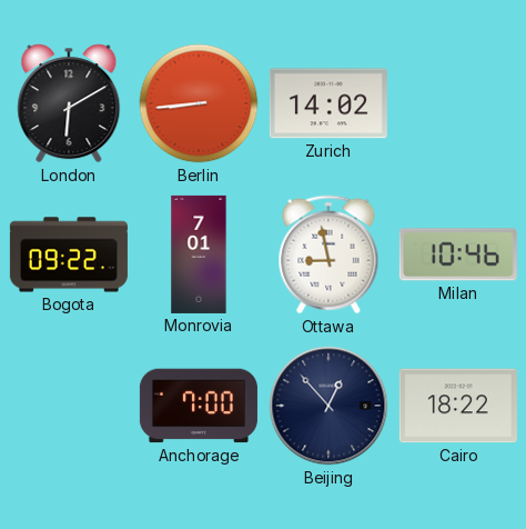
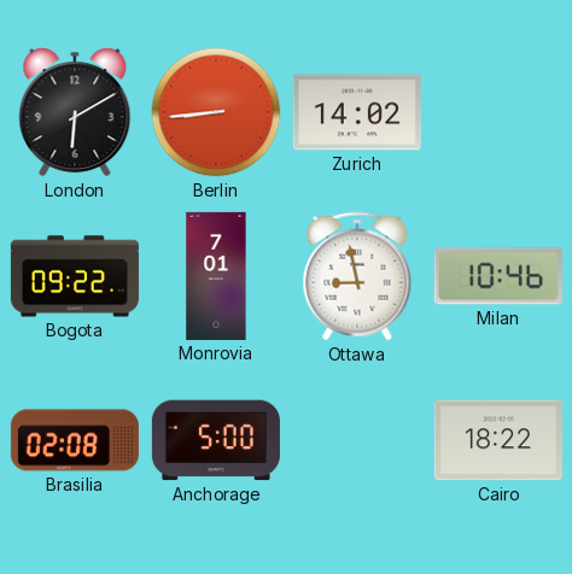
Brasilia: none -> 02:08 (75, 440)
Anchorage: 7:00 -> 5:00 (216, 440)
Beijing: 12:53 -> none (328, 406)
